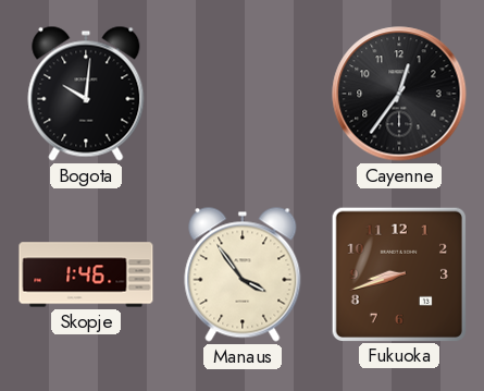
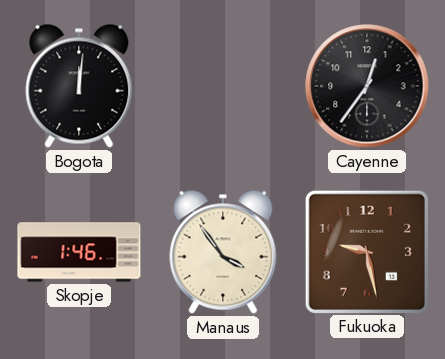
Bogota: 10:01 -> 12:01 (79, 86)
Fukuoka: 8:42 -> 9:28 (366, 251)
